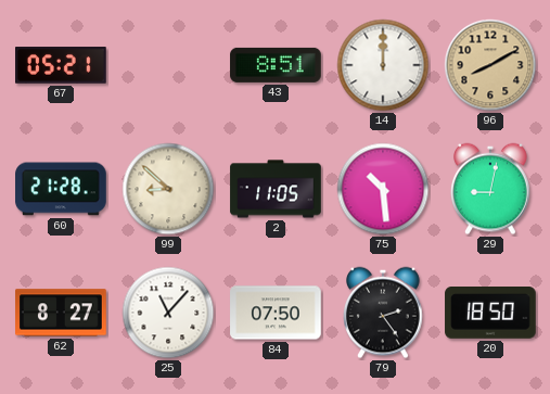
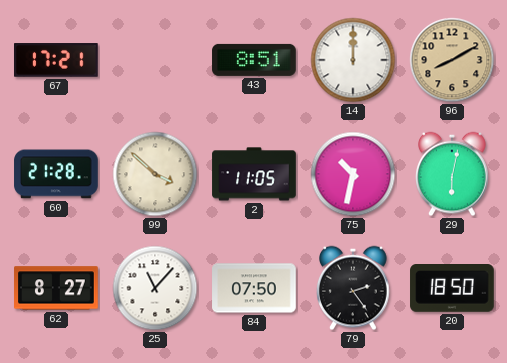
67: 05:21 -> 17:21 (57, 60)
99: 8:52 -> 3:52 (155, 174)
75: 10:29 -> 10:32 (353, 174)
29: 9:02 -> 6:02 (453, 174)
